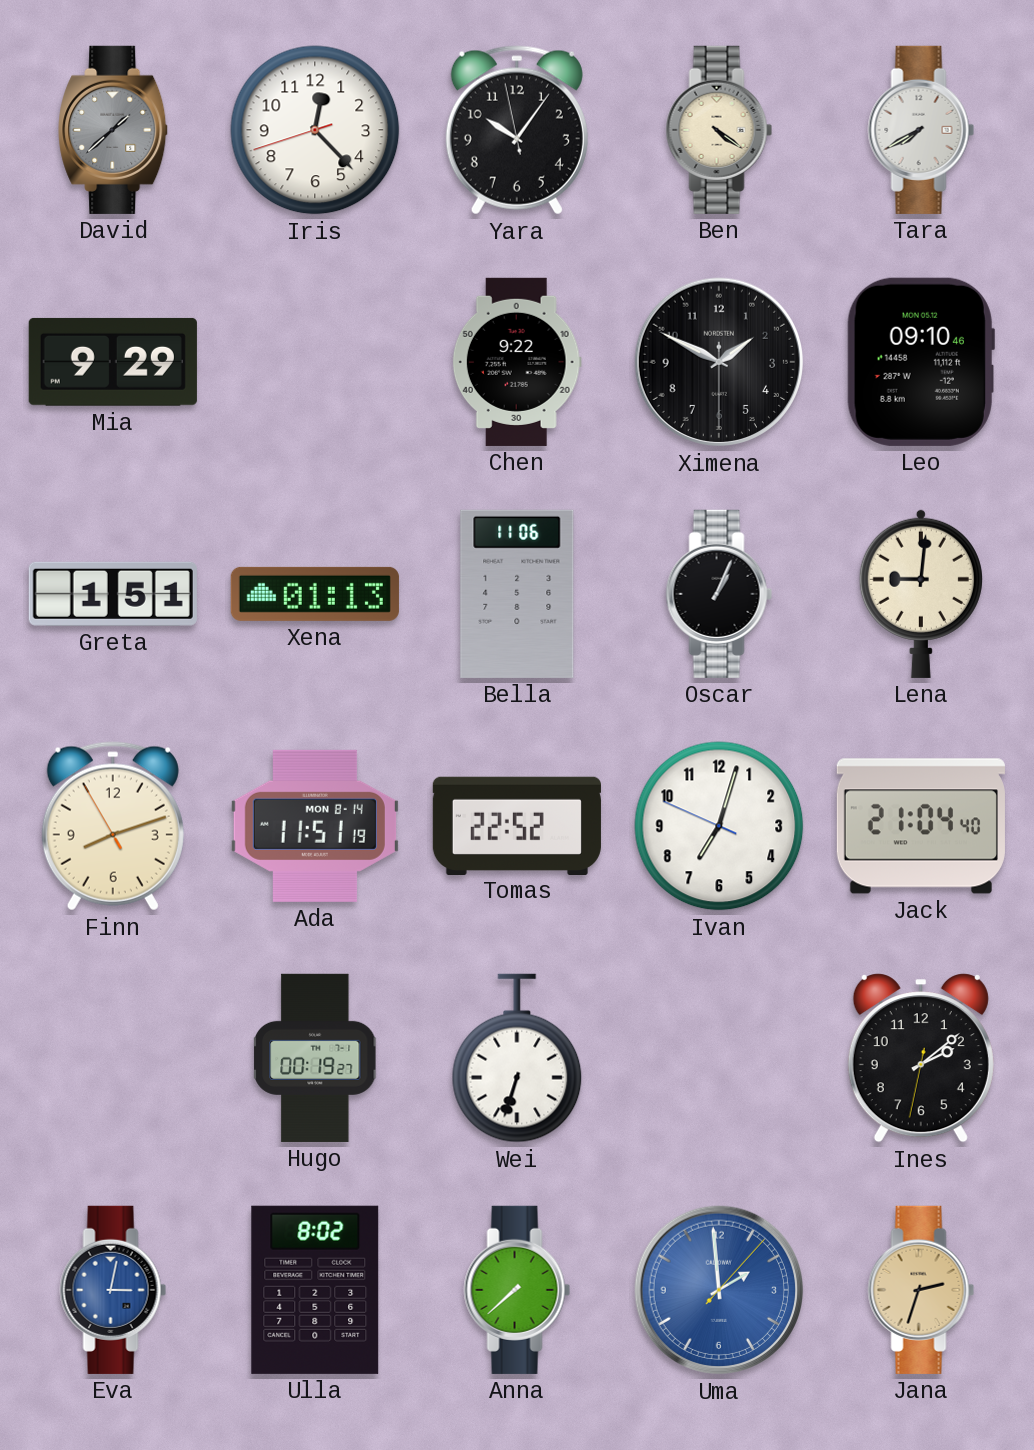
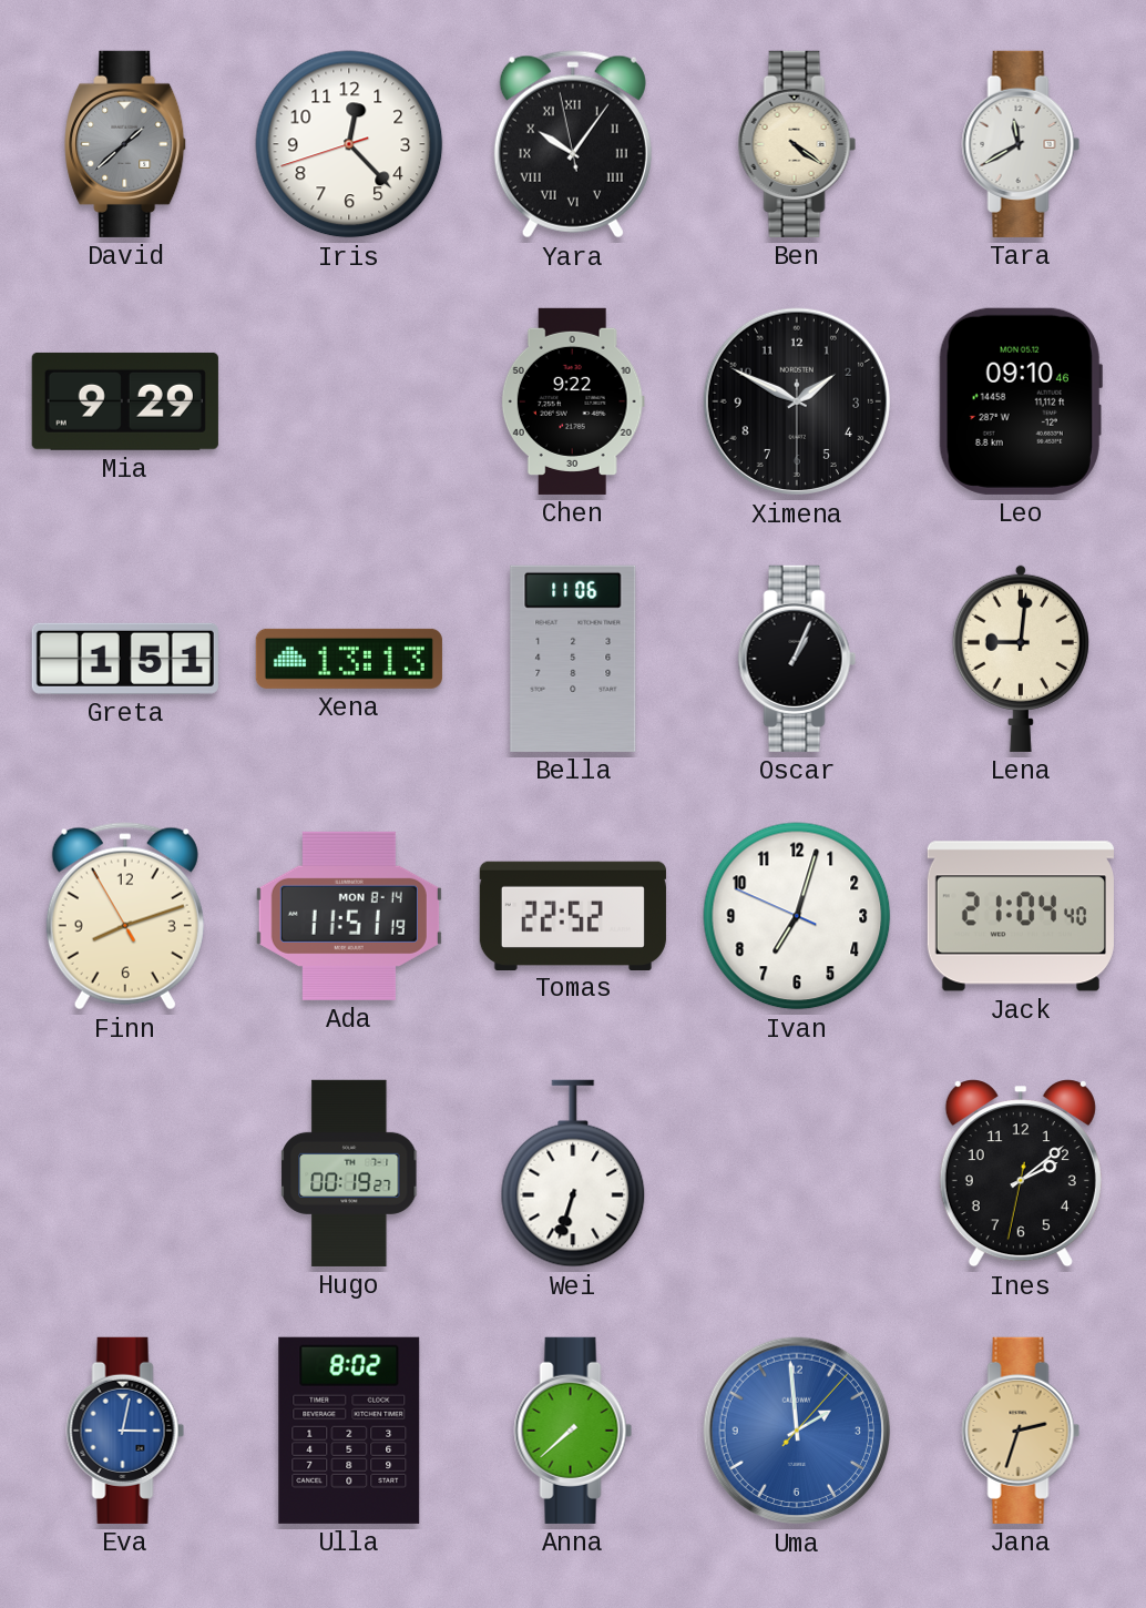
Yara numerals: Arabic -> Roman (573, 144)
Tara: 7:40 -> 11:40 (1021, 144)
Xena: 01:13 -> 13:13 (349, 659)
